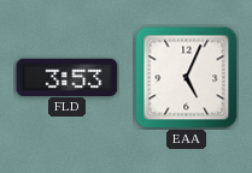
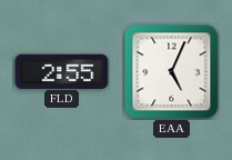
FLD: 3:53 -> 2:55 (62, 71)
